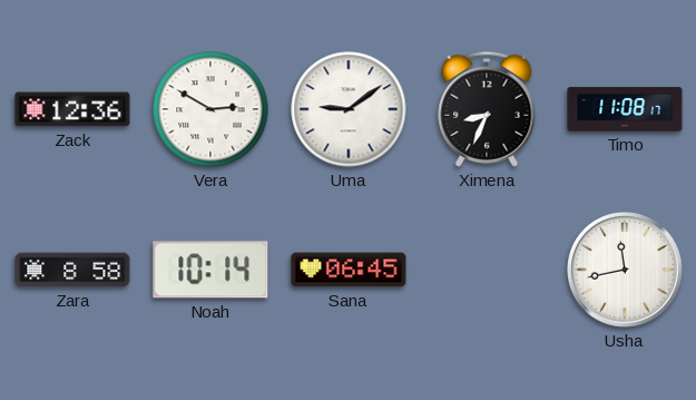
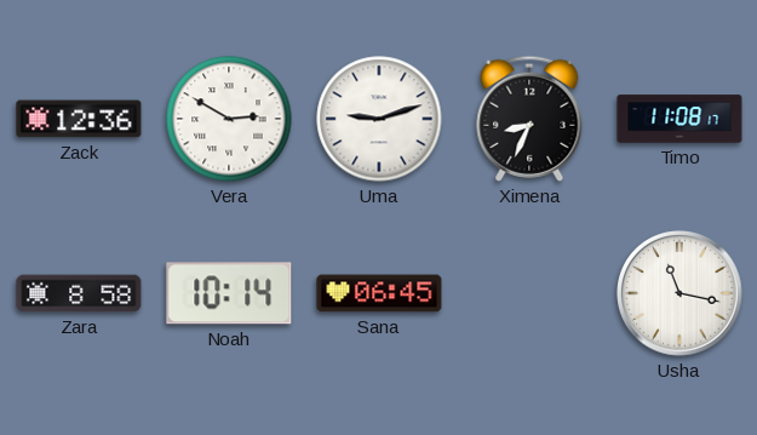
Uma: 9:09 -> 9:12 (379, 119)
Usha: 11:43 -> 11:17 (681, 294)
